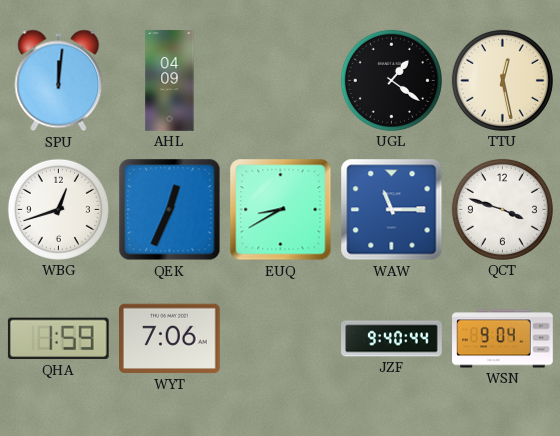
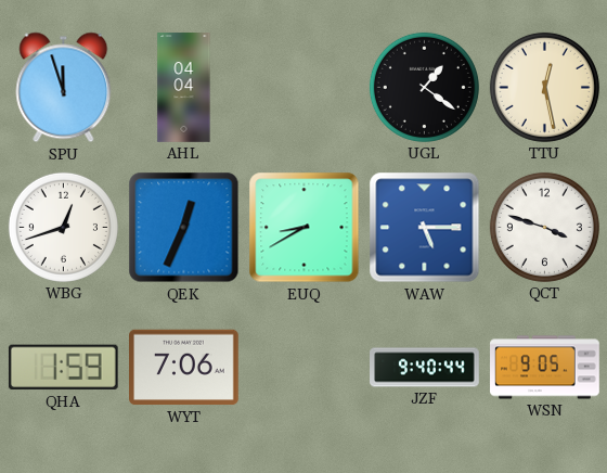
SPU: 12:01 -> 11:57 (64, 88)
AHL: 04:09 -> 04:04 (184, 88)
WAW: 11:15 -> 5:15 (425, 228)
WSN: 9:04 -> 9:05 (545, 368)
